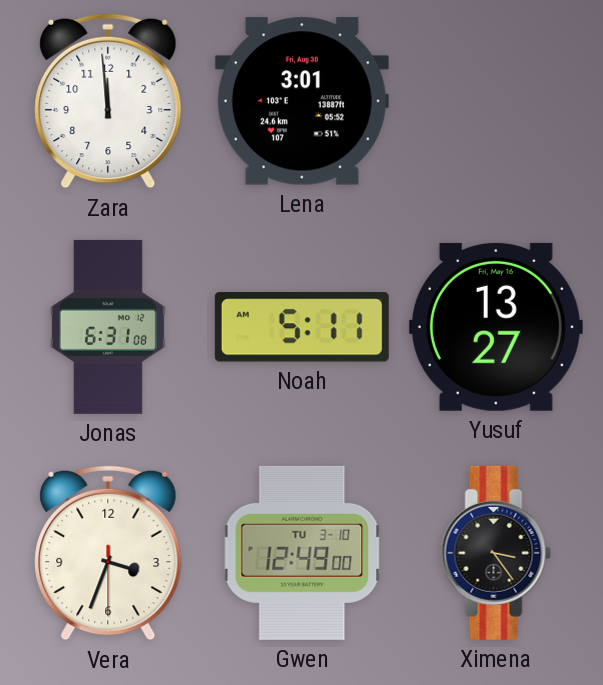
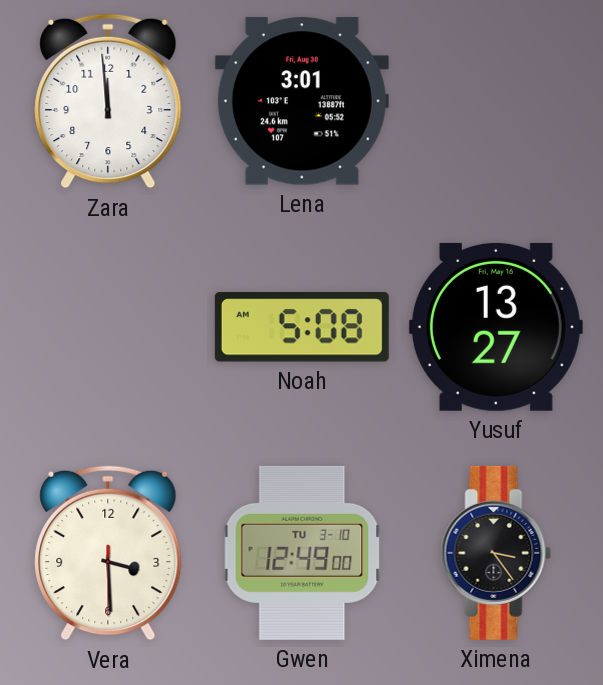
Jonas: 6:31 -> none (108, 327)
Noah: 5:11 -> 5:08 (302, 327)
Vera: 3:33 -> 3:29 (108, 553)
